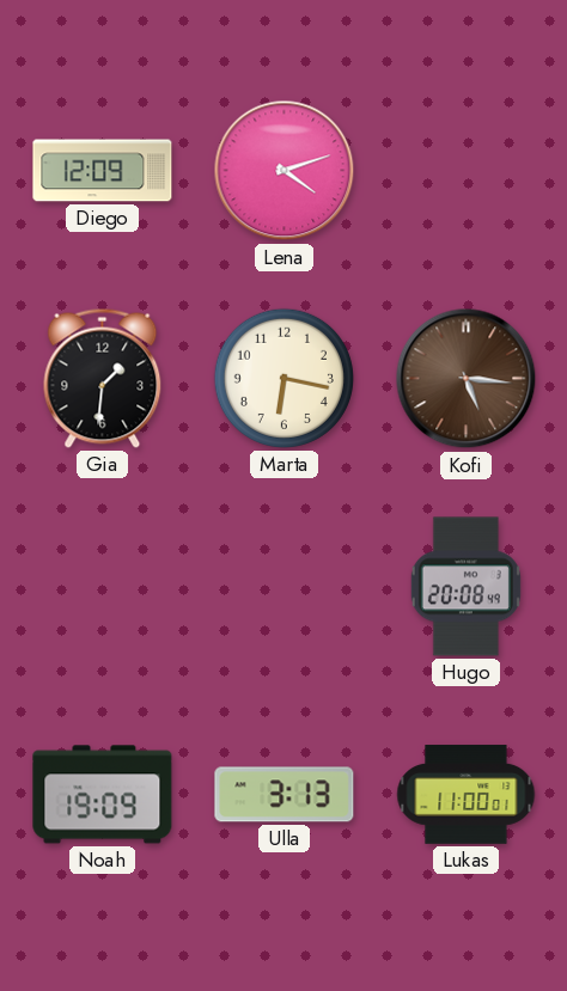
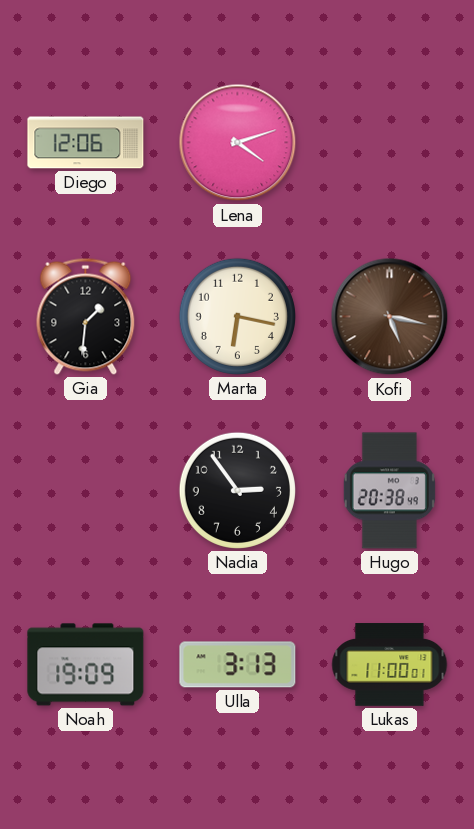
Diego: 12:09 -> 12:06 (86, 143)
Kofi: 5:16 -> 5:17 (390, 317)
Nadia: none -> 2:54 (237, 490)
Hugo: 20:08 -> 20:38 (389, 491)
